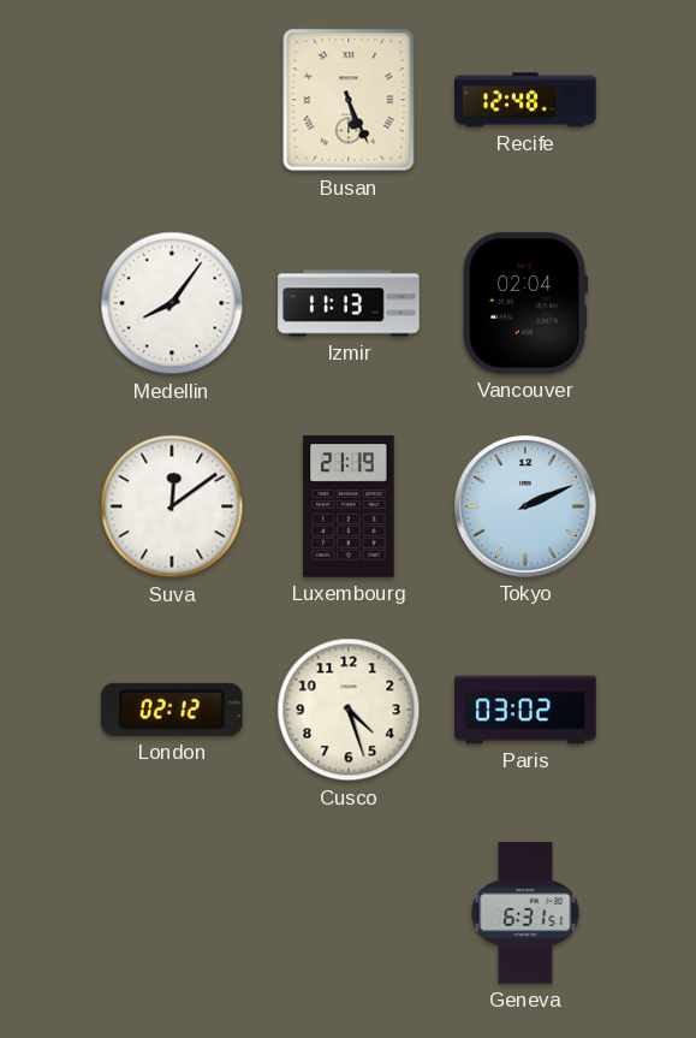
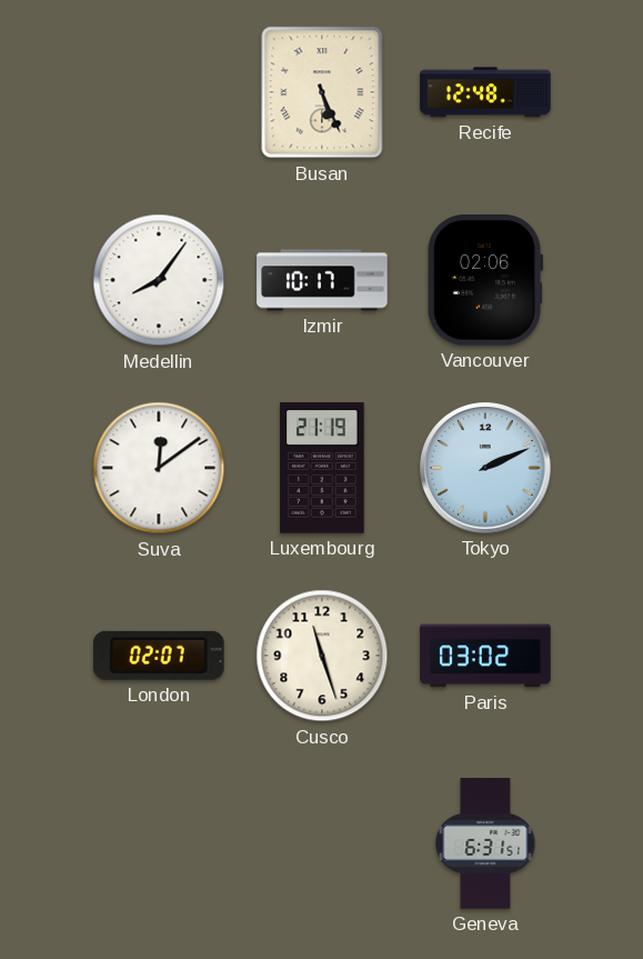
Izmir: 11:13 -> 10:17 (322, 280)
Vancouver: 02:04 -> 02:06 (485, 281)
London: 02:12 -> 02:07 (159, 656)
Cusco: 4:27 -> 11:27 (322, 656)
